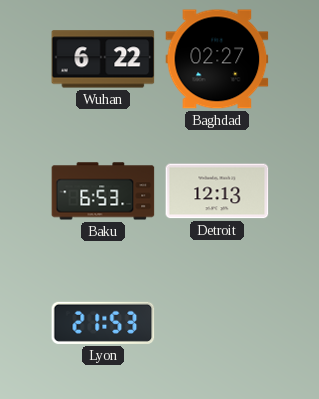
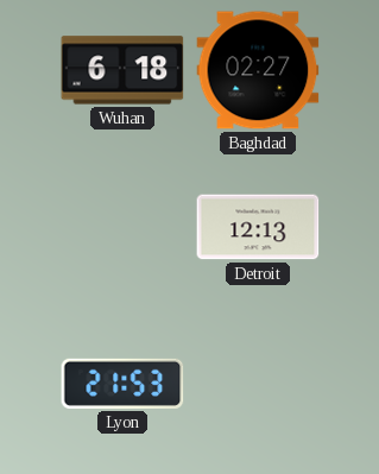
Wuhan: 6:22 -> 6:18 (122, 70)
Baku: 6:53 -> none (103, 191)
